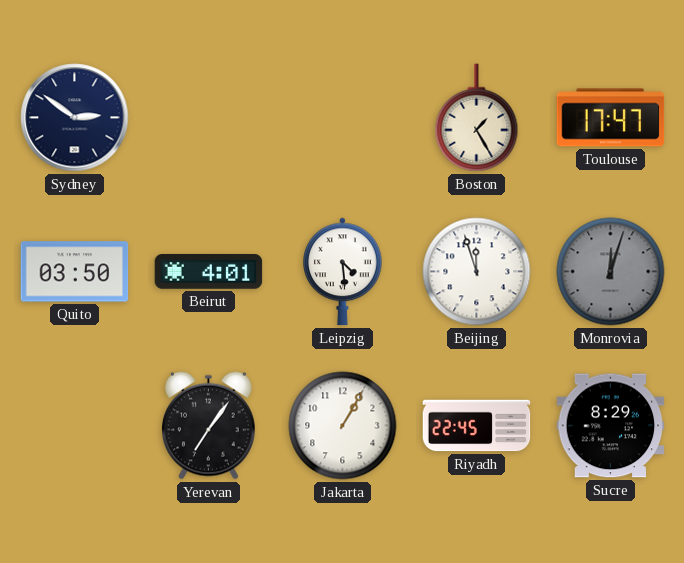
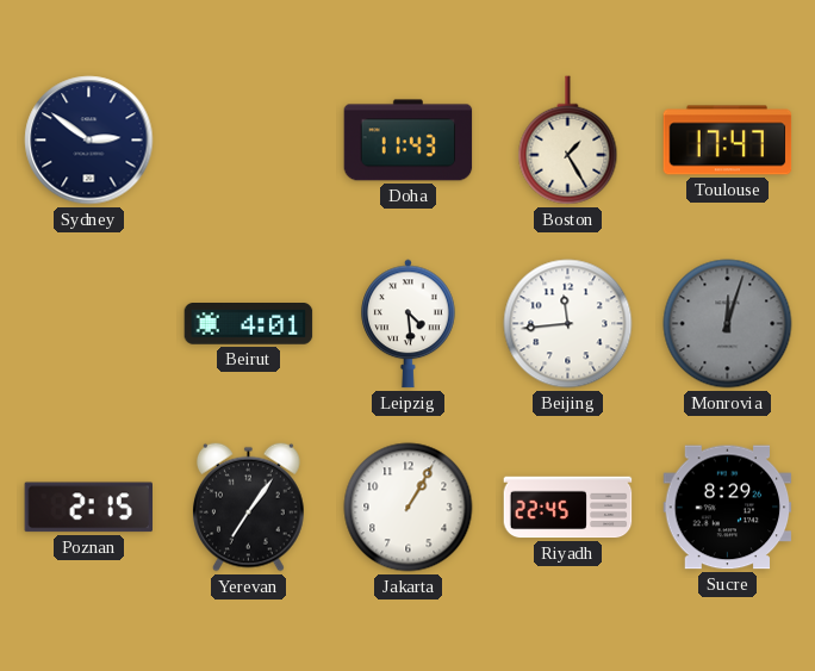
Doha: none -> 11:43 (409, 141)
Quito: 03:50 -> none (75, 272)
Beijing: 11:57 -> 11:44 (568, 324)
Poznan: none -> 2:15 (88, 508)
